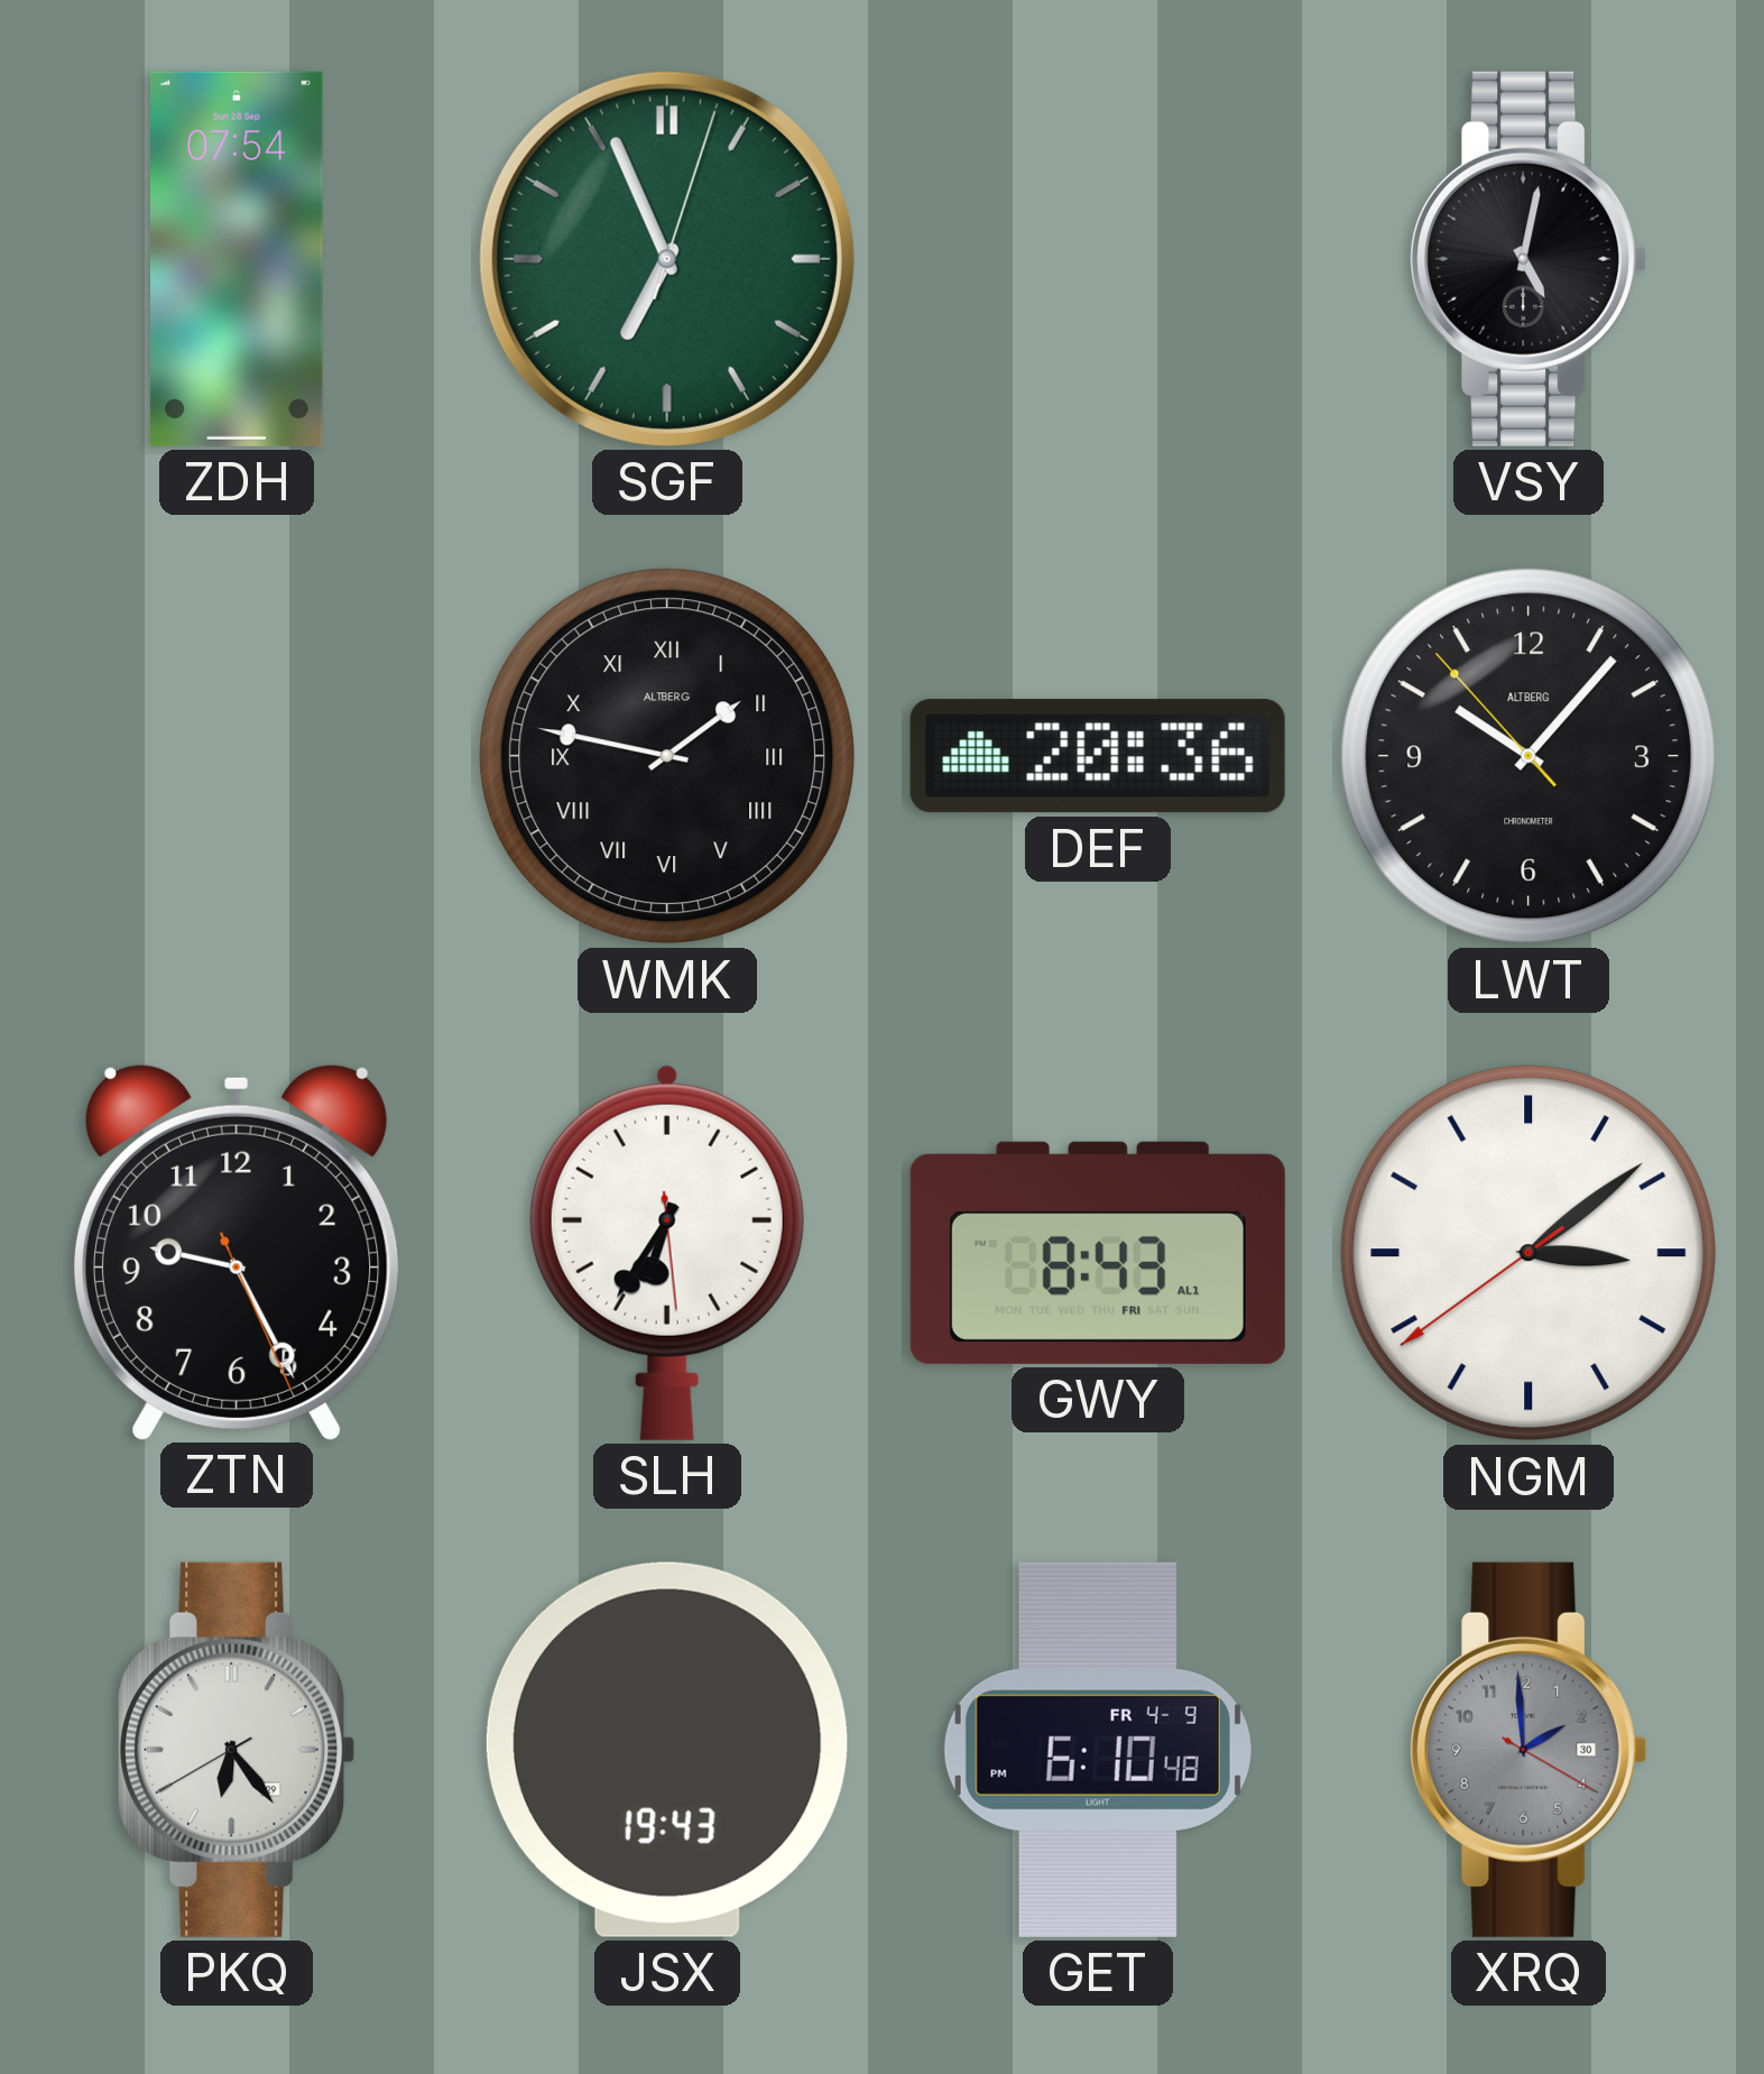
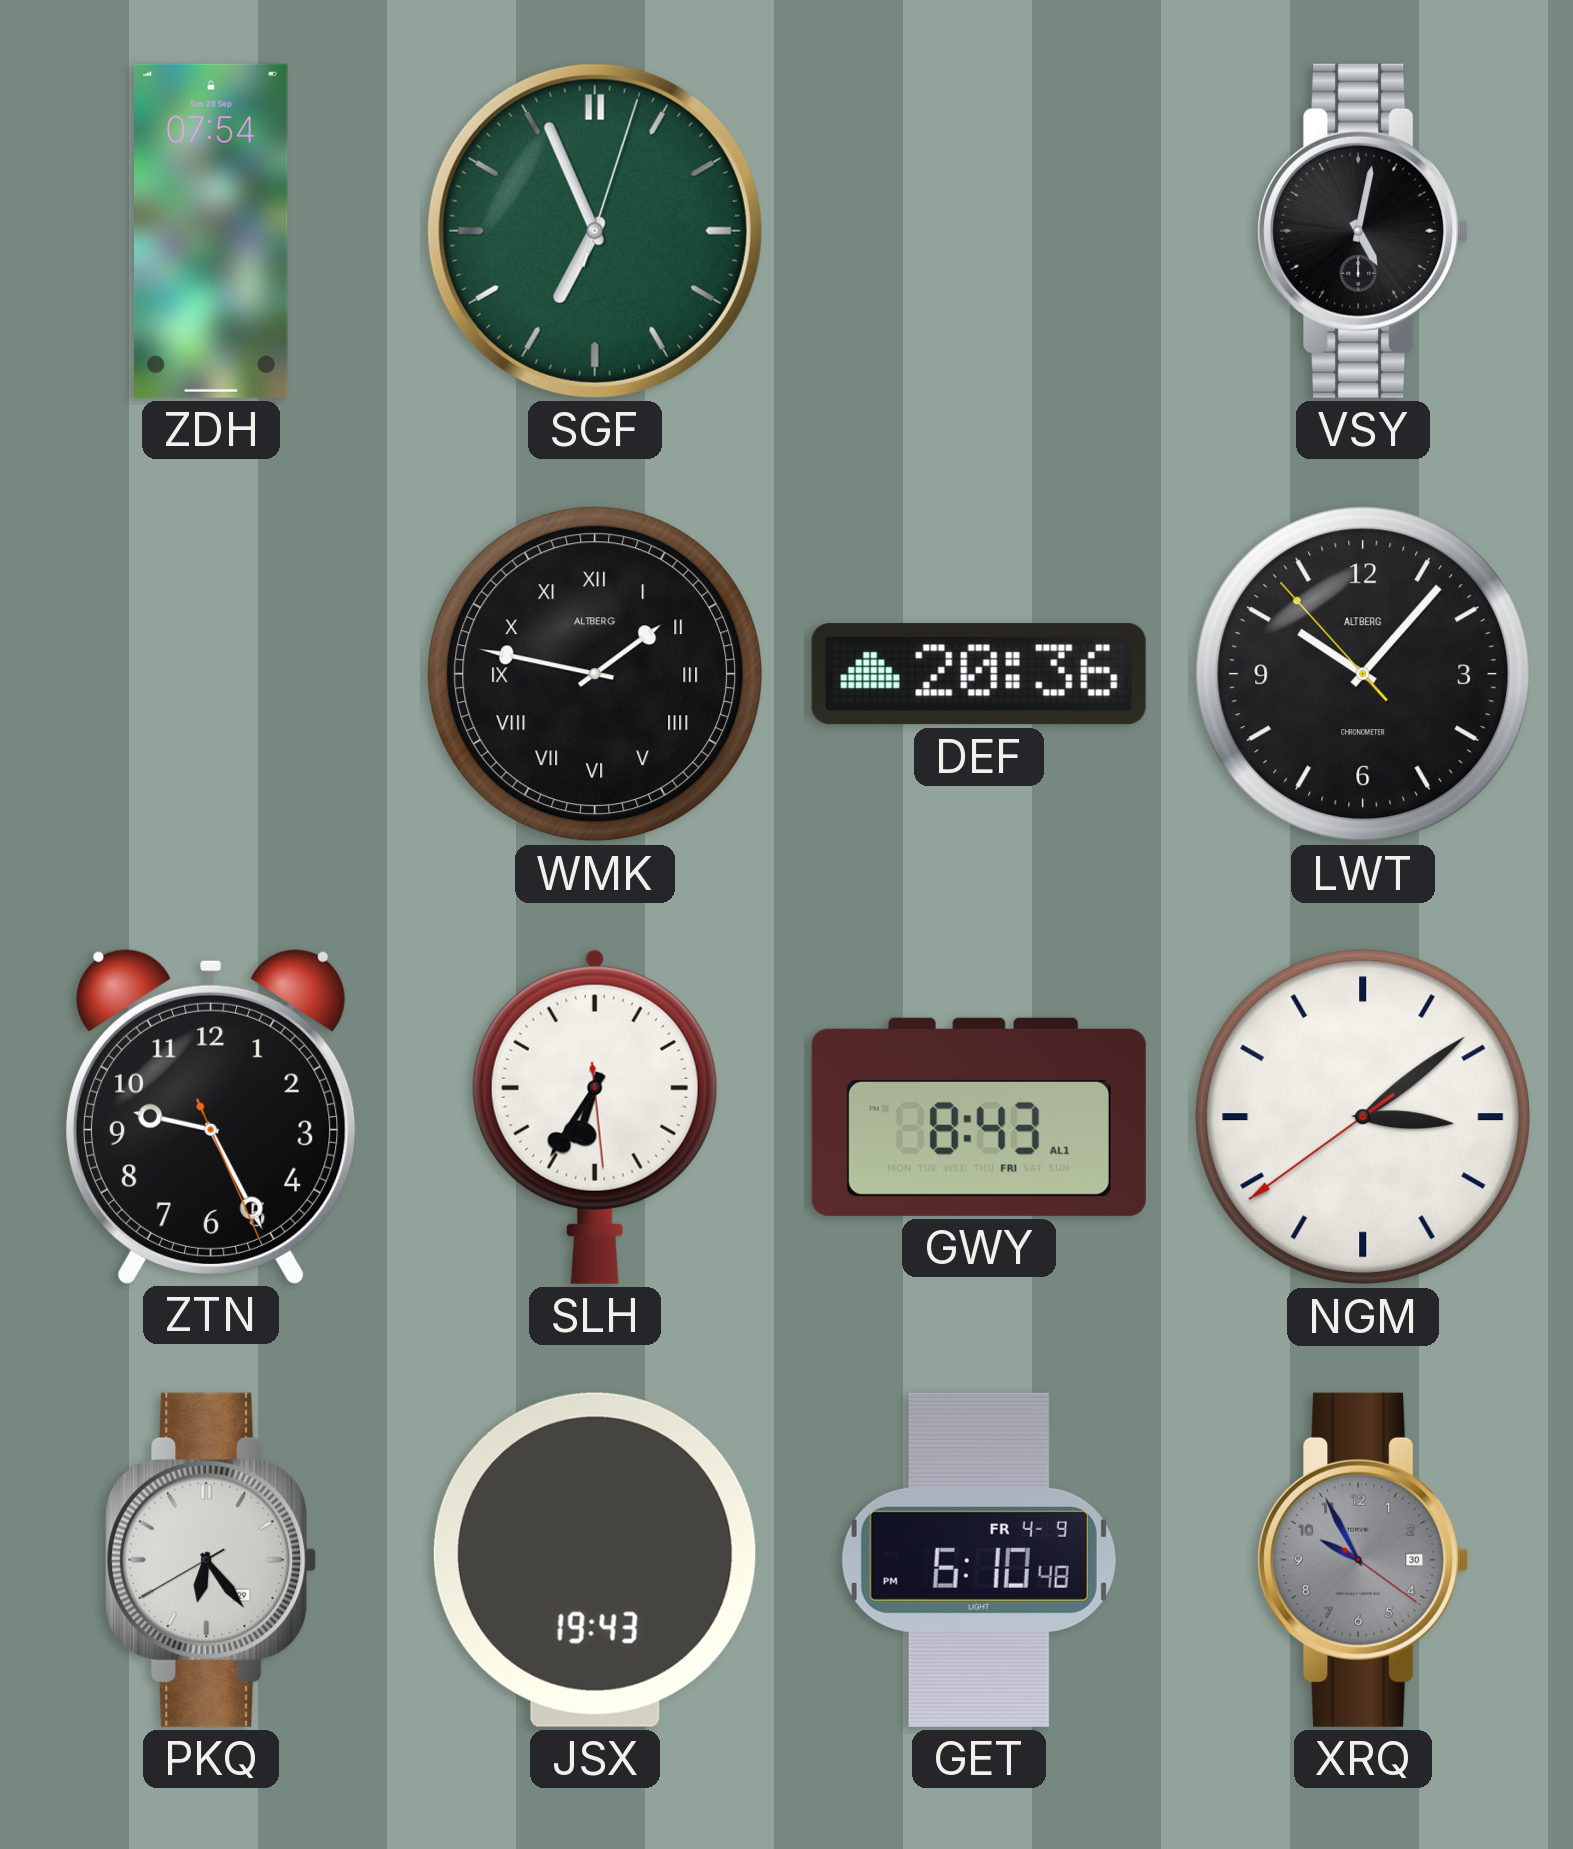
XRQ: 1:59 -> 9:55 (1363, 1560)
